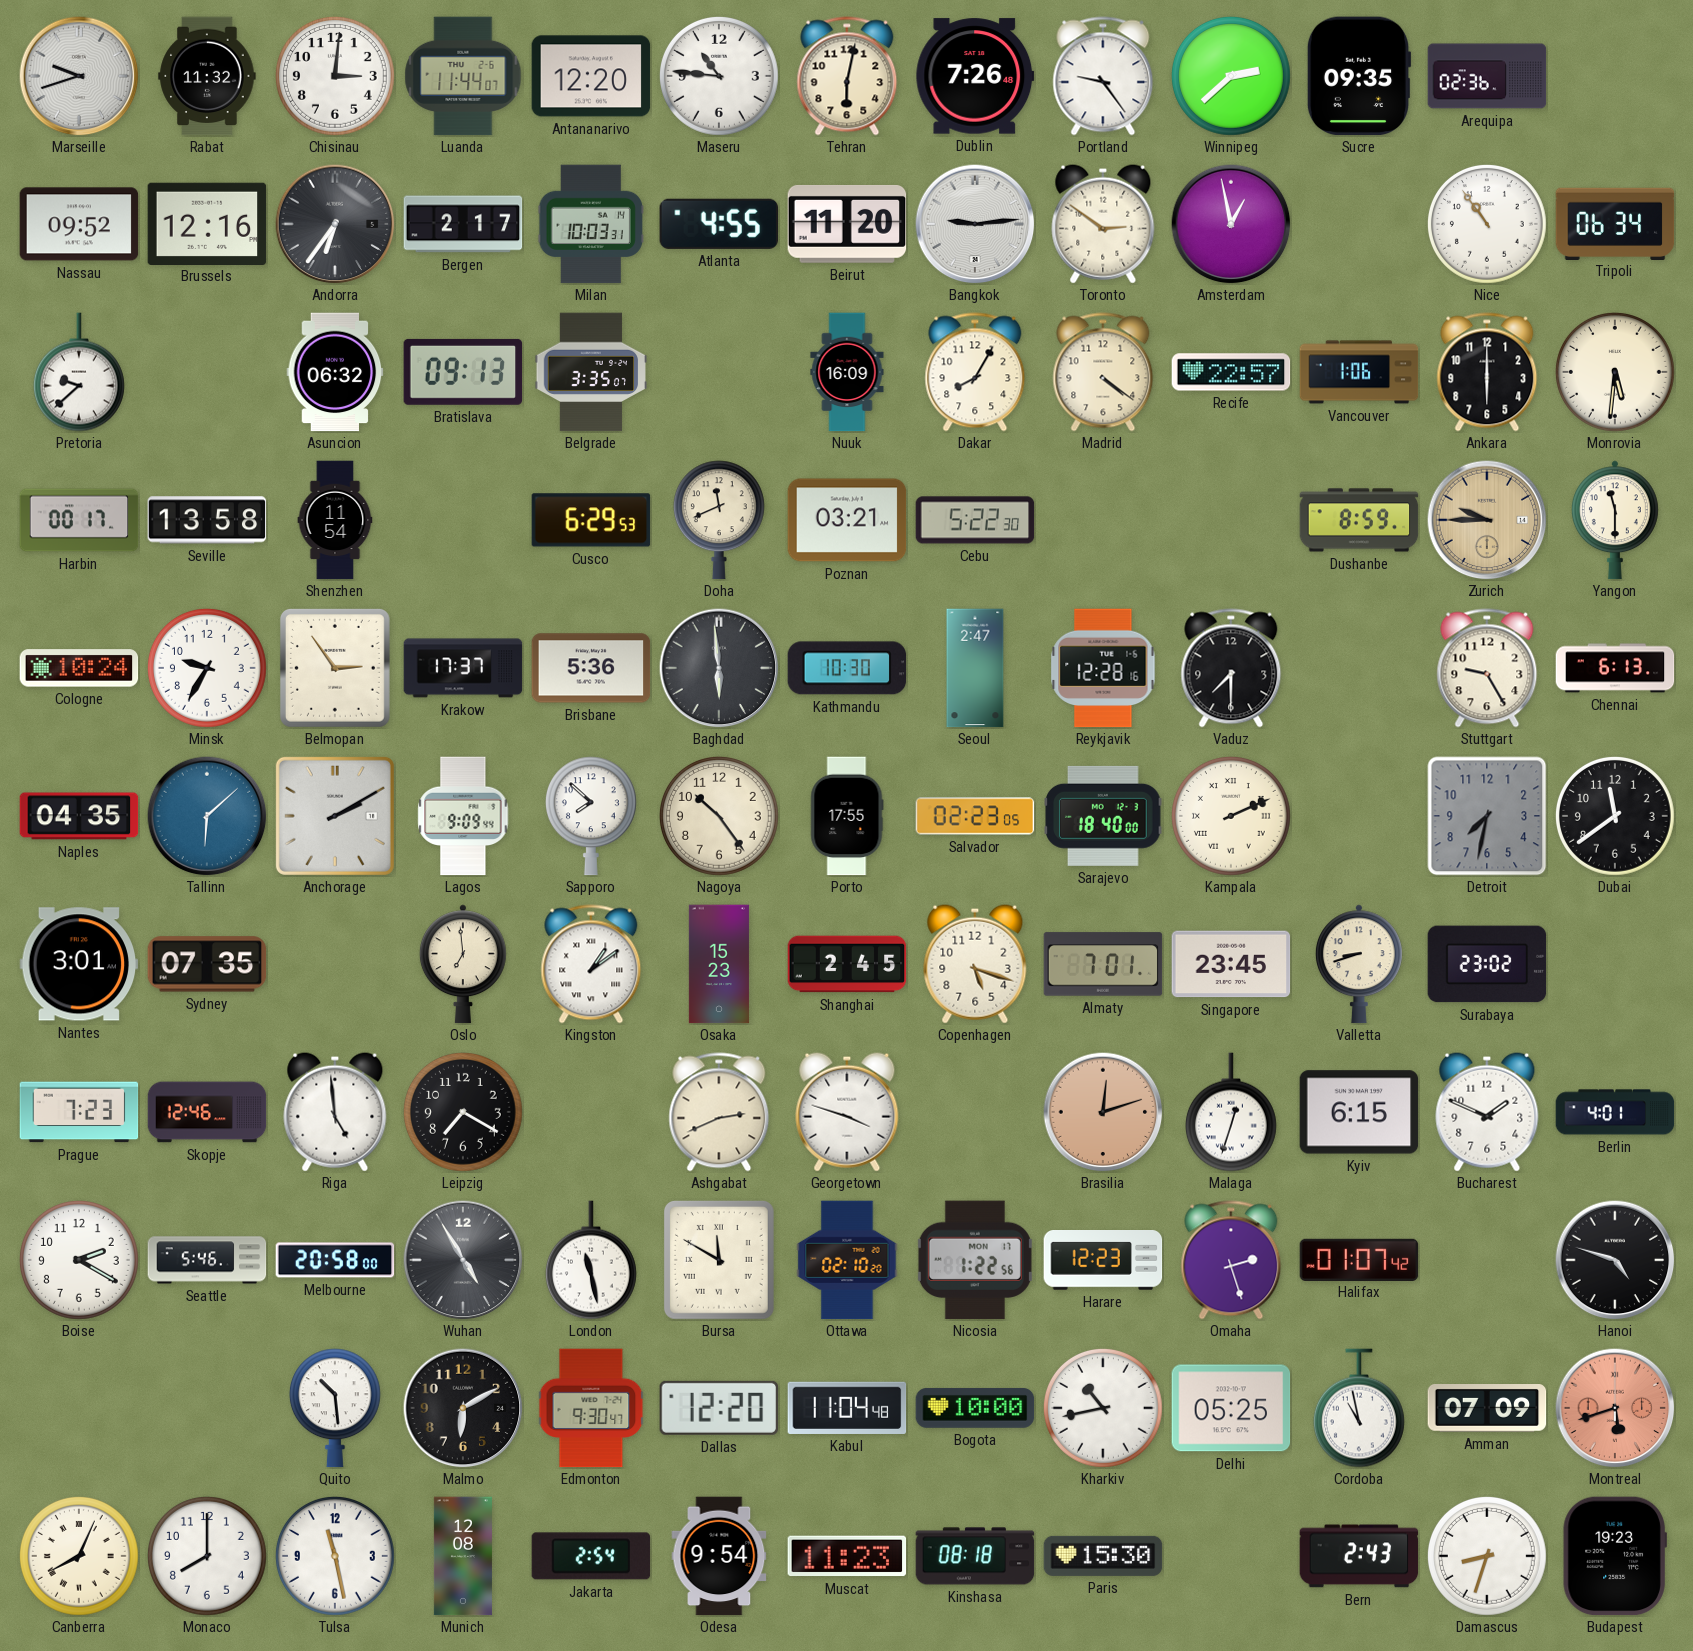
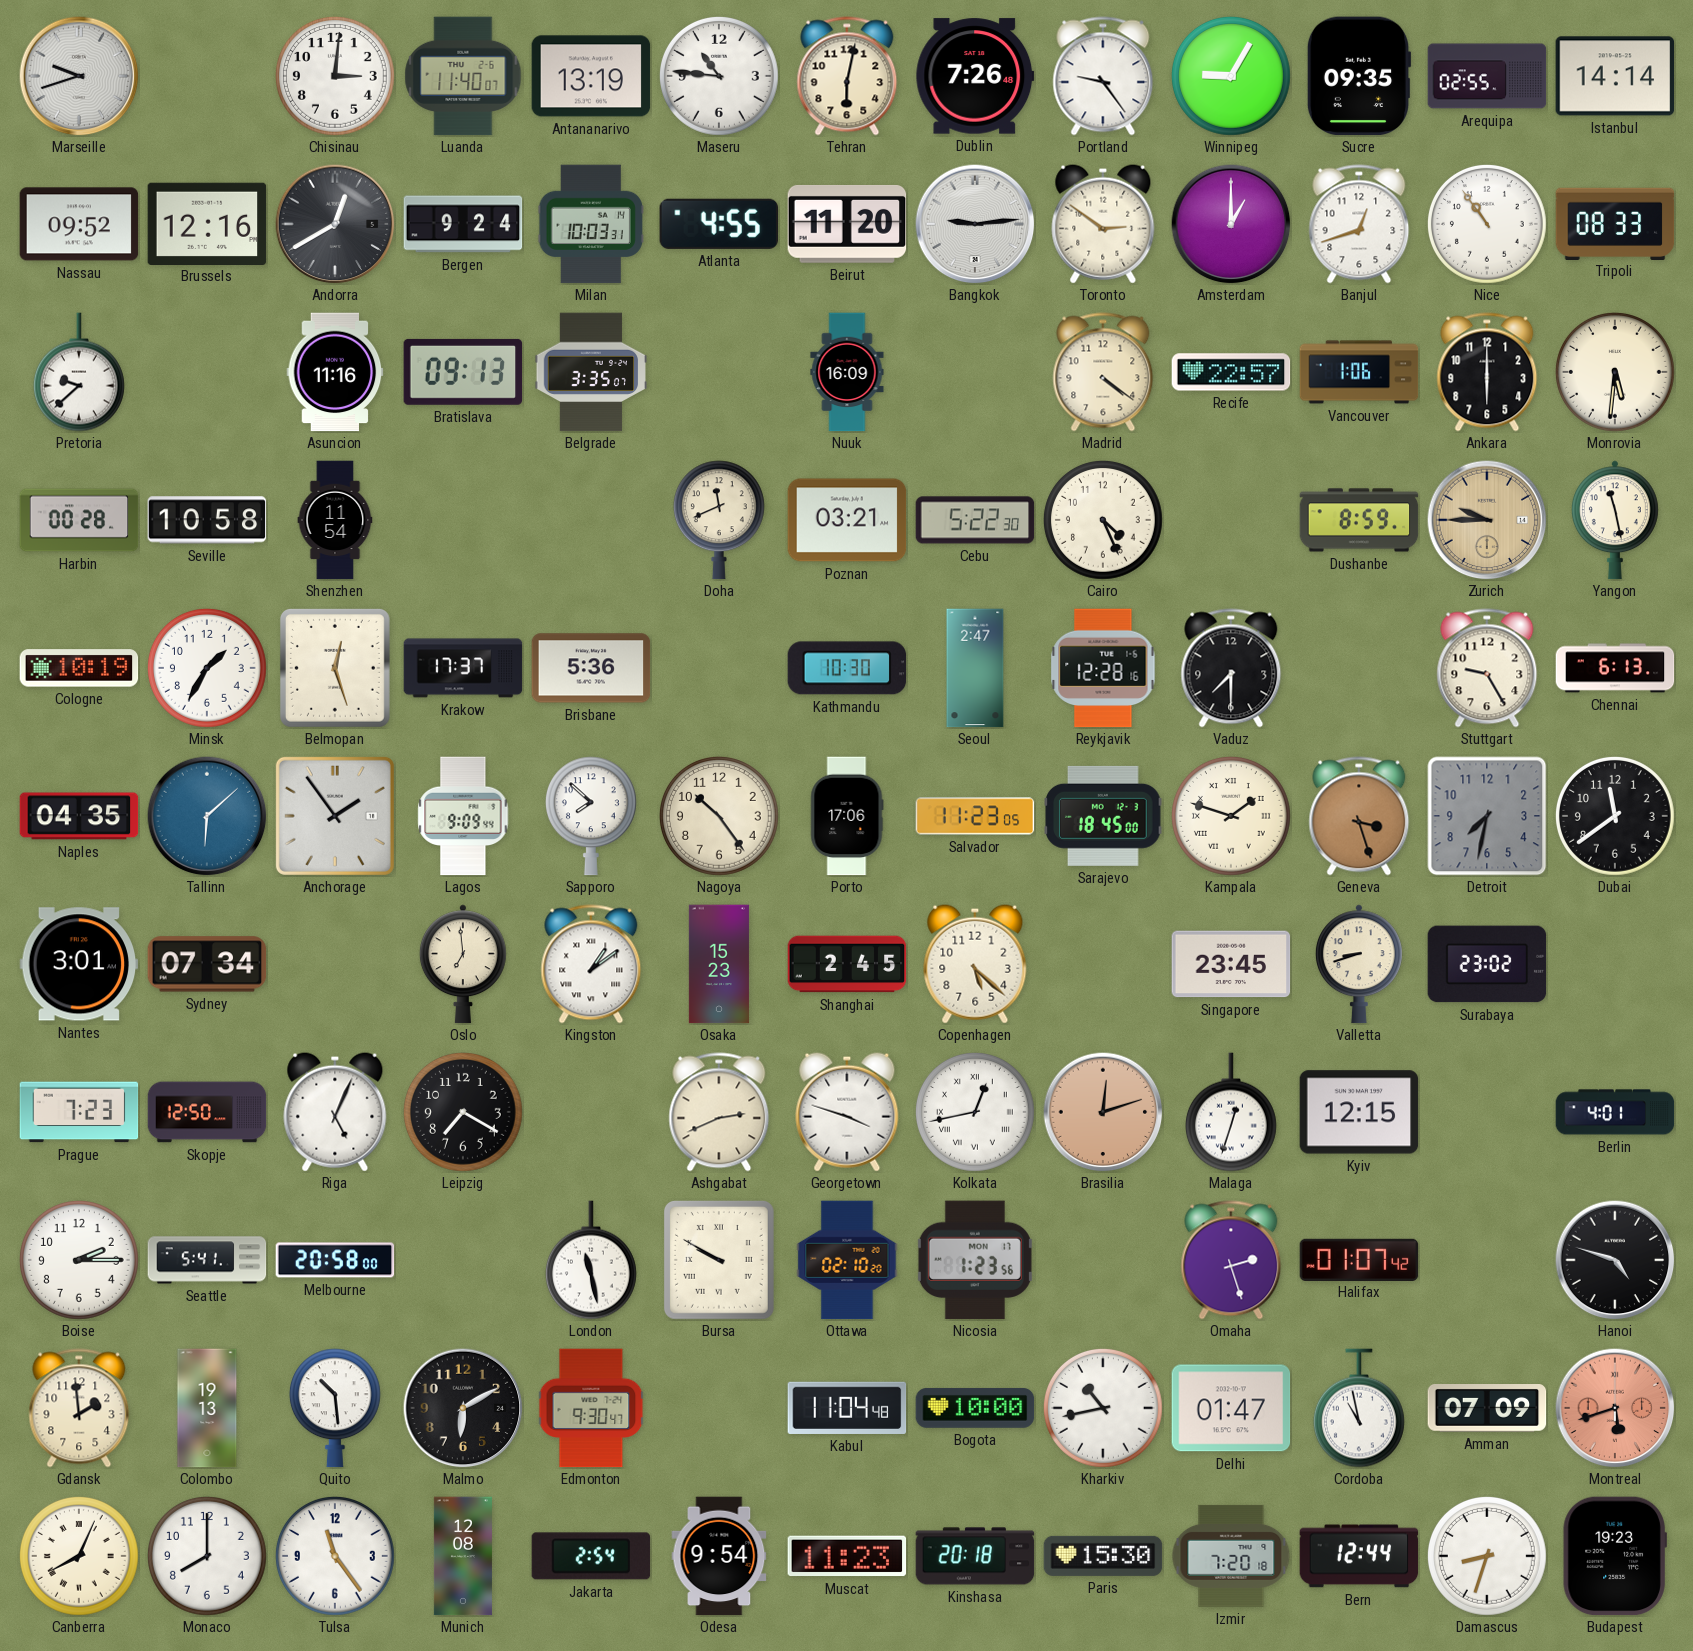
Rabat: 11:32 -> none (207, 76)
Luanda: 11:44 -> 11:40 (463, 76)
Antananarivo: 12:20 -> 13:19 (591, 76)
Winnipeg: 2:38 -> 9:05 (1232, 77)
Arequipa: 02:36 -> 02:55 (1487, 76)
Istanbul: none -> 14:14 (1615, 76)
Andorra: 6:36 -> 12:40 (335, 224)
Bergen: 2:17 -> 9:24 (463, 224)
Amsterdam: 12:58 -> 1:00 (1231, 224)
Banjul: none -> 12:42 (1359, 224)
Tripoli: 06:34 -> 08:33 (1615, 223)
Asuncion: 06:32 -> 11:16 (335, 372)
Dakar: 8:05 -> none (975, 372)
Harbin: 00:17 -> 00:28 (79, 520)
Seville: 13:58 -> 10:58 (207, 520)
Cusco: 6:29 -> none (591, 520)
Cairo: none -> 4:26 (1104, 521)
Yangon: 11:30 -> 11:28 (1615, 520)
Cologne: 10:24 -> 10:19 (79, 668)
Minsk: 9:35 -> 1:35 (208, 669)
Belmopan: 2:54 -> 12:27 (335, 668)
Baghdad: 5:59 -> none (719, 668)
Anchorage: 2:10 -> 1:54 (335, 816)
Porto: 17:55 -> 17:06 (847, 816)
Salvador: 02:23 -> 11:23 (975, 816)
Sarajevo: 18:40 -> 18:45 (1103, 816)
Kampala: 2:11 -> 1:48 (1232, 817)
Geneva: none -> 3:27 (1359, 816)
Sydney: 07:35 -> 07:34 (207, 964)
Copenhagen: 5:18 -> 5:22 (975, 964)
Almaty: 7:01 -> none (1103, 964)
Skopje: 12:46 -> 12:50 (207, 1112)
Riga: 4:59 -> 5:04 (335, 1112)
Kolkata: none -> 12:43 (976, 1113)
Kyiv: 6:15 -> 12:15 (1359, 1112)
Bucharest: 1:49 -> none (1487, 1112)
Boise: 2:20 -> 2:15 (80, 1261)
Seattle: 5:46 -> 5:41 (207, 1260)
Wuhan: 4:55 -> none (463, 1260)
Bursa: 11:50 -> 9:50 (719, 1260)
Nicosia: 1:22 -> 1:23 (975, 1260)
Harare: 12:23 -> none (1103, 1261)
Gdansk: none -> 1:59 (79, 1408)
Colombo: none -> 19:13 (207, 1408)
Dallas: 12:20 -> none (719, 1408)
Delhi: 05:25 -> 01:47 (1231, 1408)
Tulsa: 11:28 -> 11:24 (336, 1557)
Kinshasa: 08:18 -> 20:18 (975, 1556)
Izmir: none -> 7:20 (1231, 1556)
Bern: 2:43 -> 12:44 (1359, 1556)
